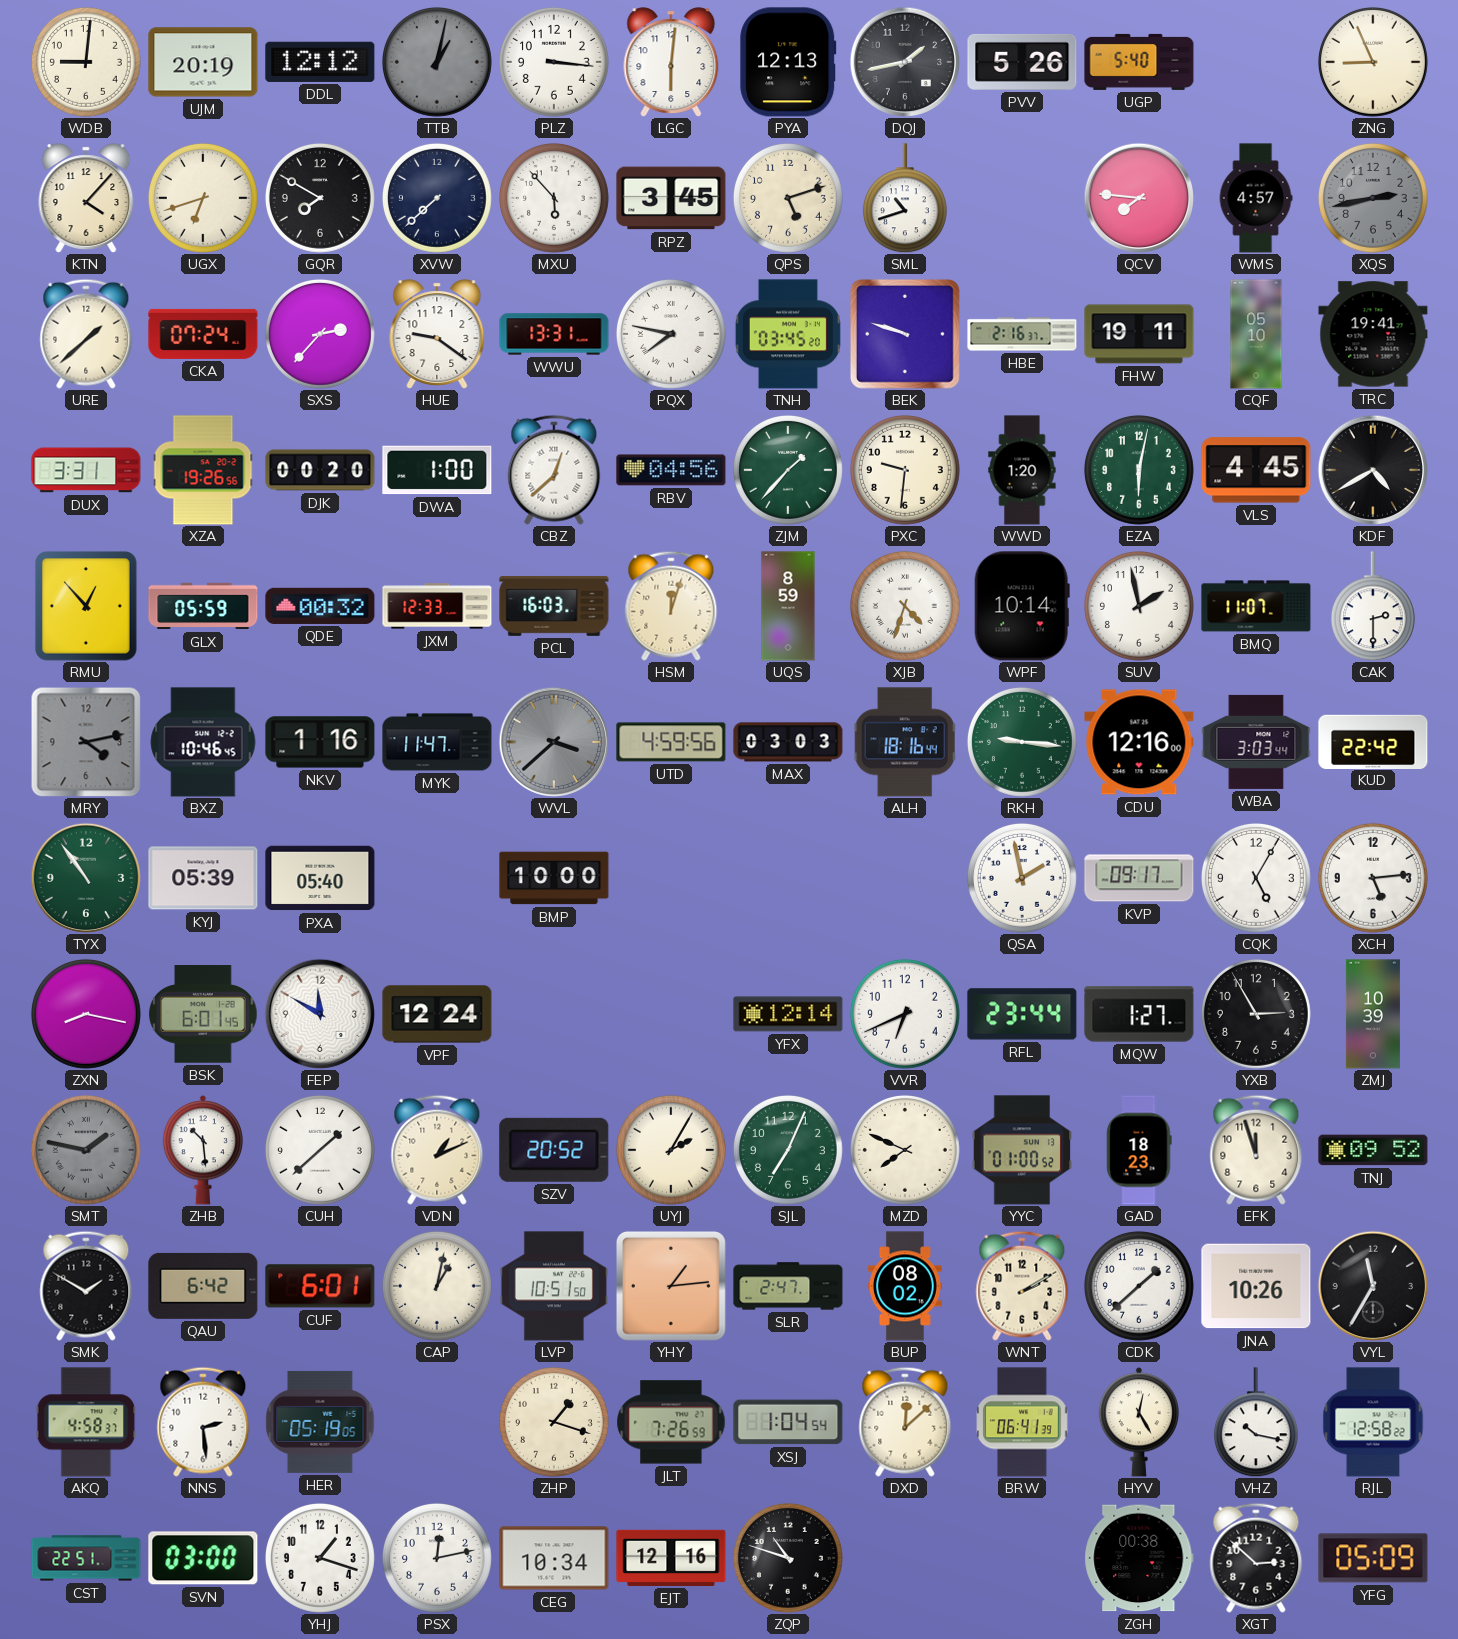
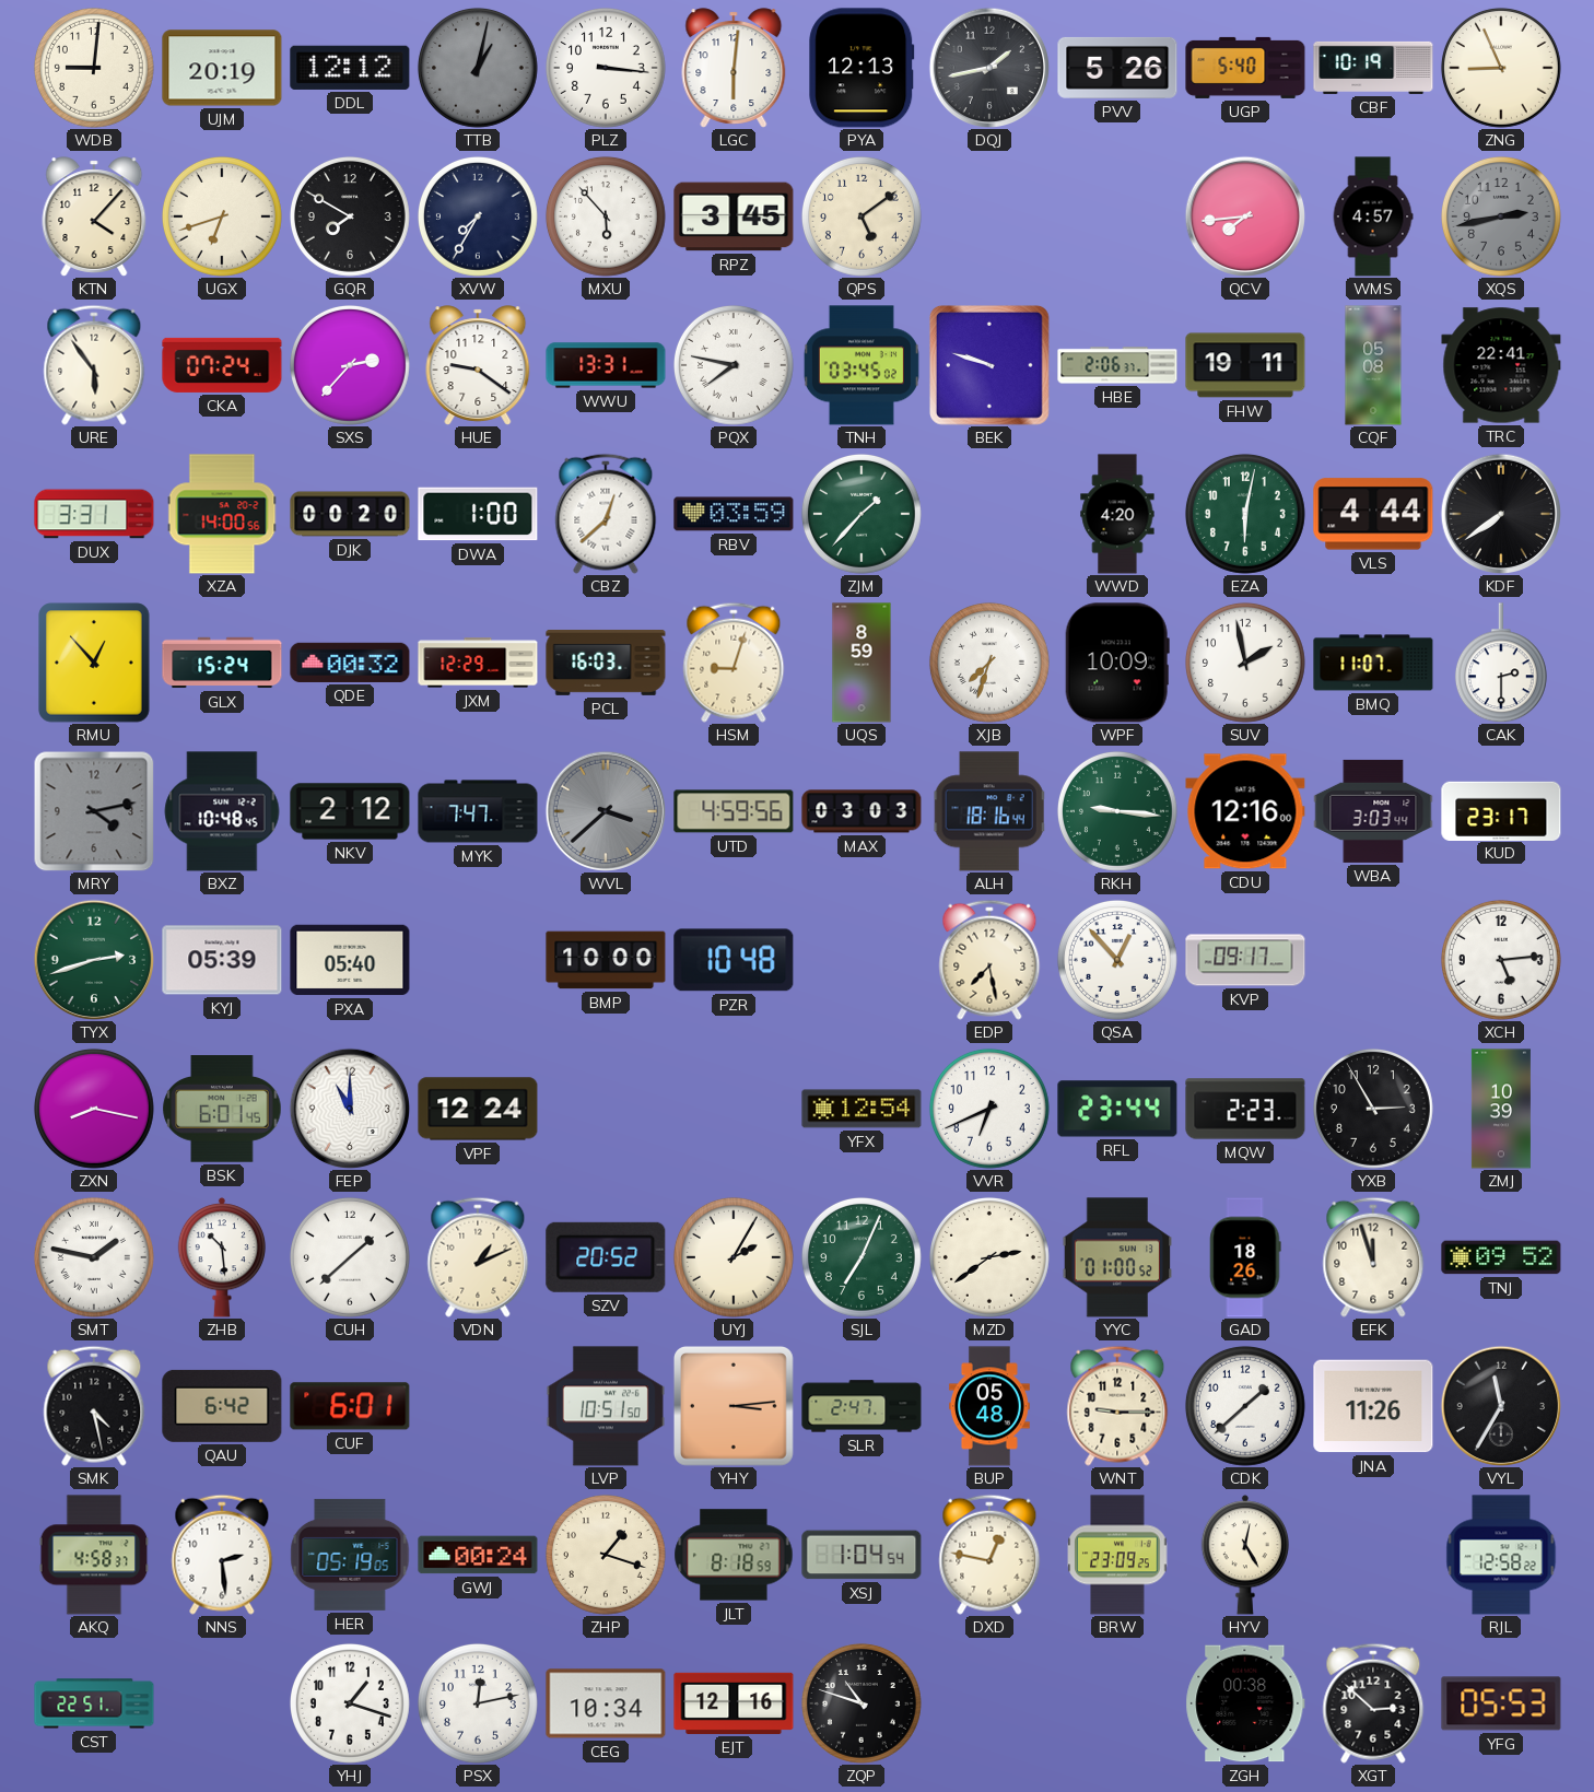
CBF: none -> 10:19 (1373, 68)
XVW: 7:38 -> 7:35 (478, 216)
QPS: 5:12 -> 5:09 (862, 216)
SML: 10:42 -> none (905, 198)
QCV: 7:46 -> 7:44 (1245, 216)
URE: 1:38 -> 5:54 (94, 365)
TNH: 03:45:20 -> 03:45:02 (862, 365)
HBE: 2:16 -> 2:06 (1117, 365)
CQF: 05:10 -> 05:08 (1373, 365)
TRC: 19:41 -> 22:41 (1501, 365)
XZA: 19:26 -> 14:00 (222, 514)
RBV: 04:56 -> 03:59 (734, 514)
PXC: 9:31 -> none (905, 470)
WWD: 1:20 -> 4:20 (1117, 514)
VLS: 4:45 -> 4:44 (1373, 514)
KDF: 4:40 -> 7:39 (1501, 514)
GLX: 05:59 -> 15:24 (222, 663)
JXM: 12:33 -> 12:29 (478, 663)
HSM: 12:03 -> 9:03 (734, 663)
XJB: 4:33 -> 7:33 (989, 663)
WPF: 10:14 -> 10:09 (1117, 663)
BXZ: 10:46 -> 10:48 (222, 811)
NKV: 1:16 -> 2:12 (350, 811)
MYK: 11:47 -> 7:47 (478, 811)
KUD: 22:42 -> 23:17 (1501, 810)
TYX: 10:54 -> 2:42 (94, 960)
PZR: none -> 10:48 (734, 960)
EDP: none -> 7:28 (989, 960)
QSA: 1:58 -> 12:53 (1117, 960)
CQK: 5:05 -> none (1256, 878)
FEP: 11:50 -> 11:00 (350, 1109)
YFX: 12:14 -> 12:54 (862, 1109)
MQW: 1:27 -> 2:23 (1245, 1109)
SMT dial: grey -> white (94, 1257)
MZD: 7:49 -> 2:39 (989, 1257)
GAD: 18:23 -> 18:26 (1245, 1257)
SMK: 1:50 -> 4:28 (94, 1406)
CAP: 1:02 -> none (437, 1286)
YHY: 1:14 -> 3:14 (734, 1406)
BUP: 08:02 -> 05:48 (989, 1406)
WNT: 2:10 -> 9:15 (1117, 1406)
JNA: 10:26 -> 11:26 (1373, 1406)
GWJ: none -> 00:24 (478, 1555)
JLT: 7:26 -> 8:18 (734, 1555)
DXD: 12:08 -> 12:47 (989, 1555)
BRW: 06:41 -> 23:09 (1117, 1555)
VHZ: 10:17 -> none (1256, 1422)
SVN: 03:00 -> none (203, 1558)
YFG: 05:09 -> 05:53 (1501, 1703)
